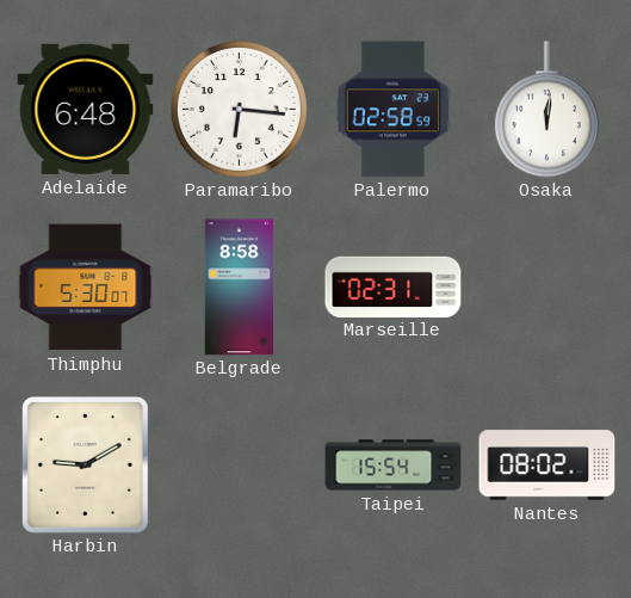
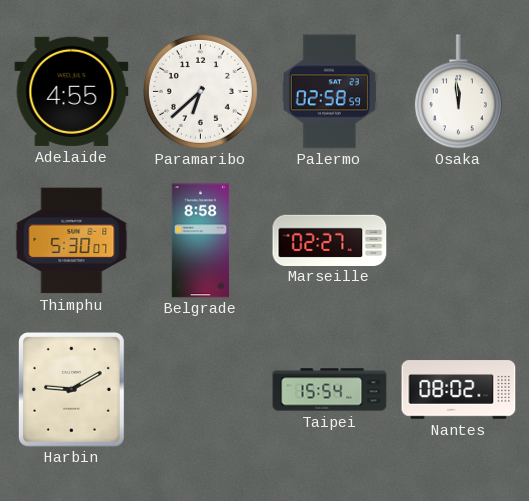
Adelaide: 6:48 -> 4:55 (72, 91)
Paramaribo: 6:16 -> 6:38 (200, 91)
Osaka: 12:01 -> 11:59 (458, 92)
Marseille: 02:31 -> 02:27 (330, 240)
